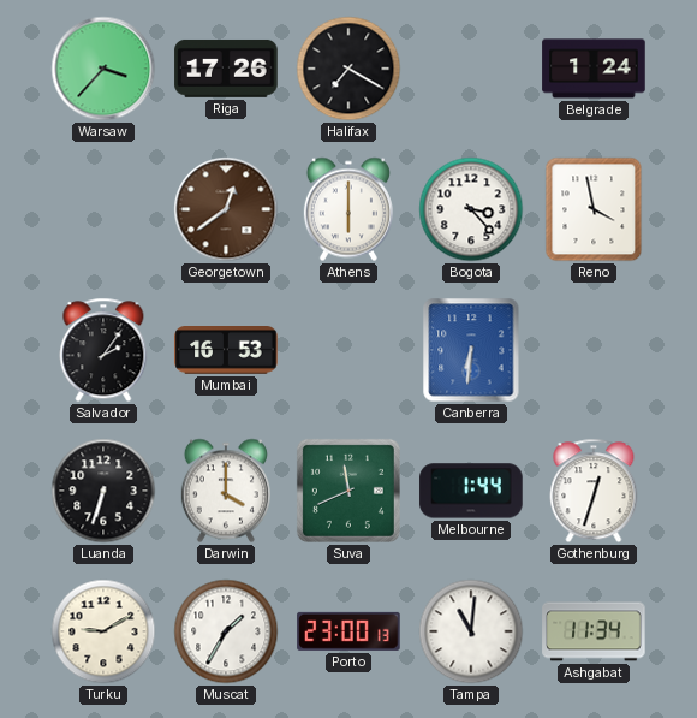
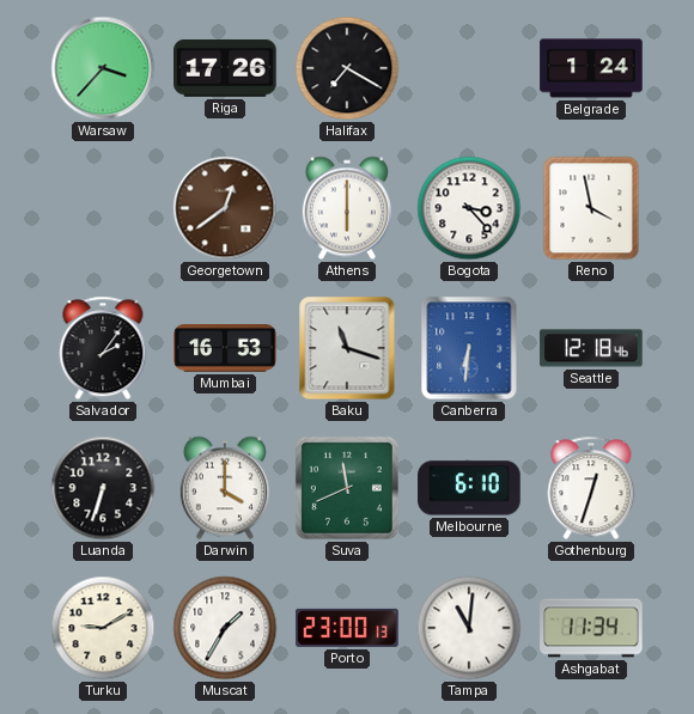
Baku: none -> 11:18 (347, 348)
Seattle: none -> 12:18 (591, 348)
Melbourne: 1:44 -> 6:10 (469, 488)
